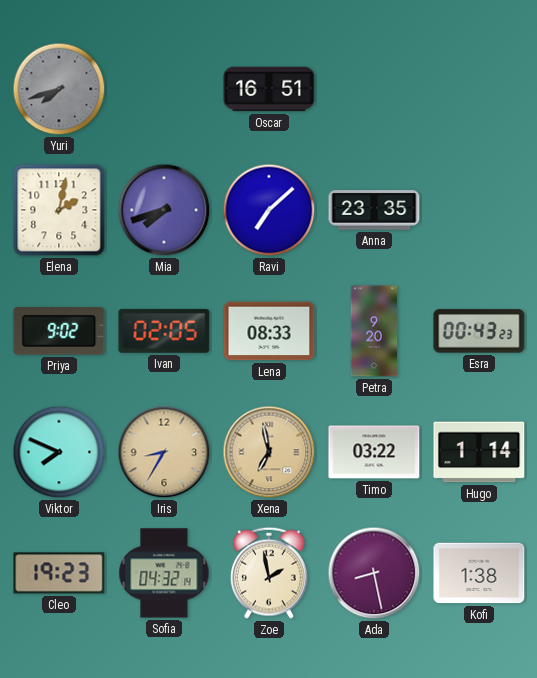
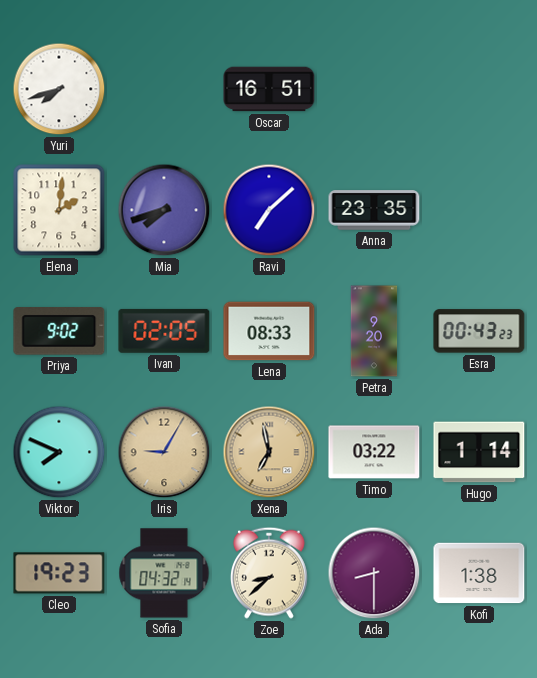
Yuri dial: grey -> white (59, 89)
Elena: 2:02 -> 2:01 (59, 210)
Iris: 8:35 -> 9:05 (164, 452)
Zoe: 1:58 -> 8:38 (269, 573)
Ada: 8:28 -> 8:30 (374, 573)
